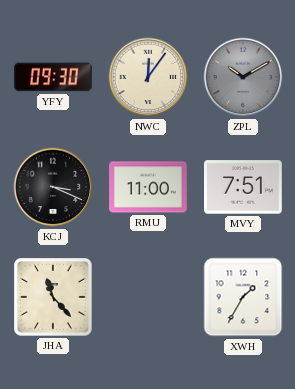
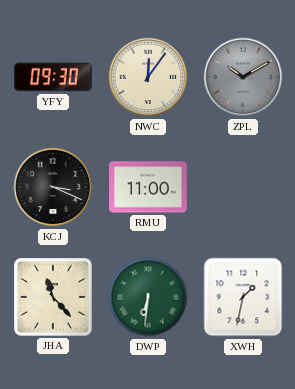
MVY: 7:51 -> none (244, 187)
DWP: none -> 6:31 (148, 297)
XWH: 1:35 -> 1:32 (243, 297)
